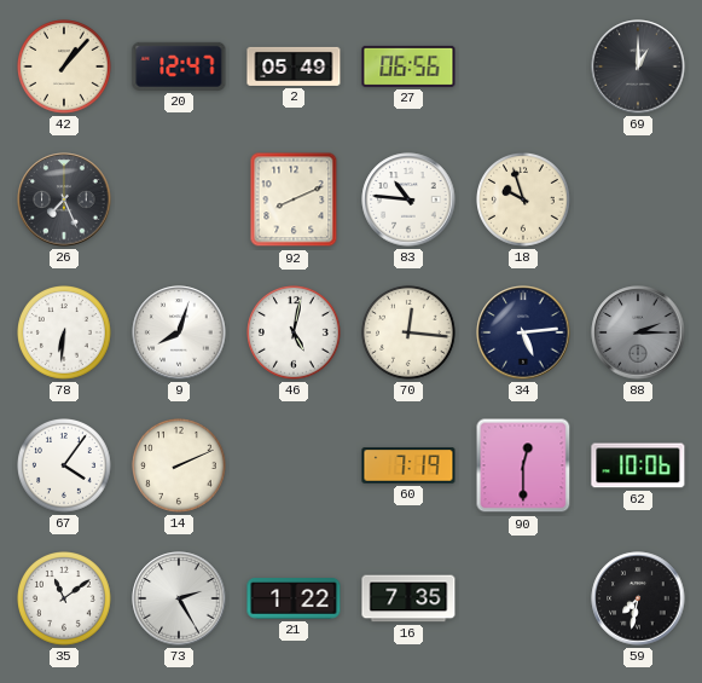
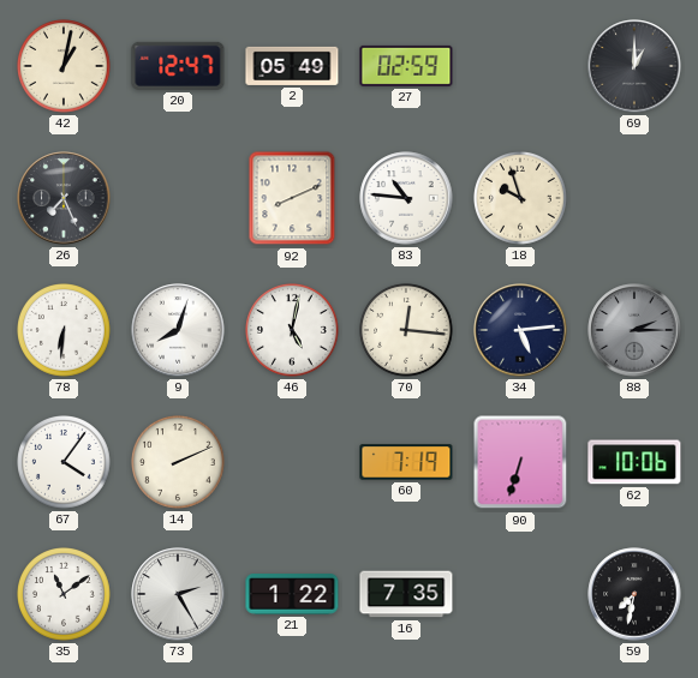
42: 1:07 -> 1:02 (65, 67)
27: 06:56 -> 02:59 (406, 66)
90: 12:30 -> 6:33 (520, 462)
